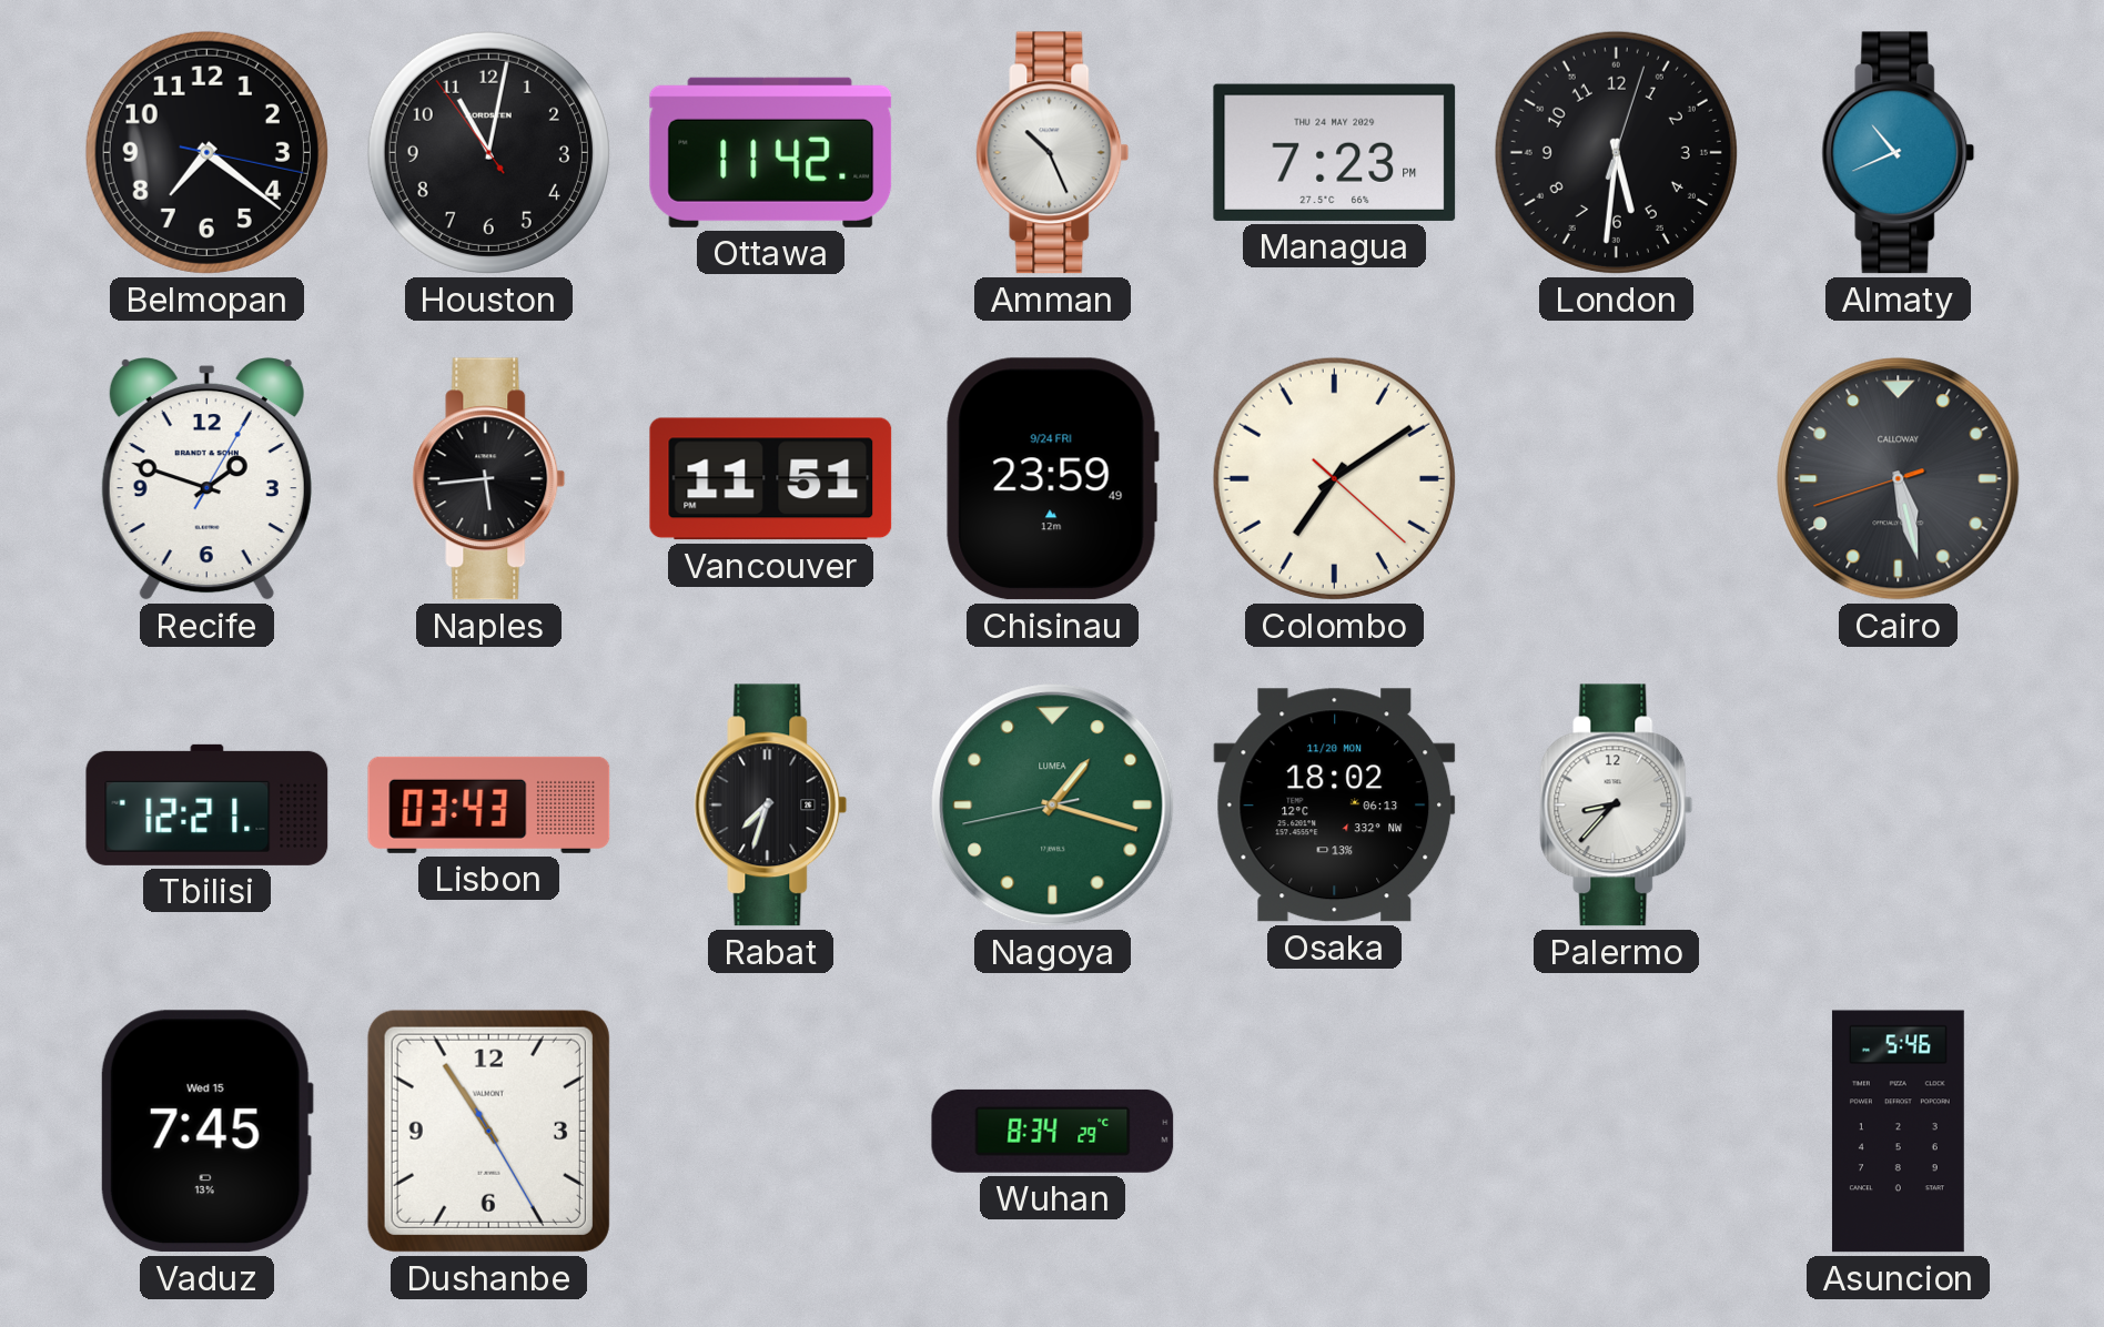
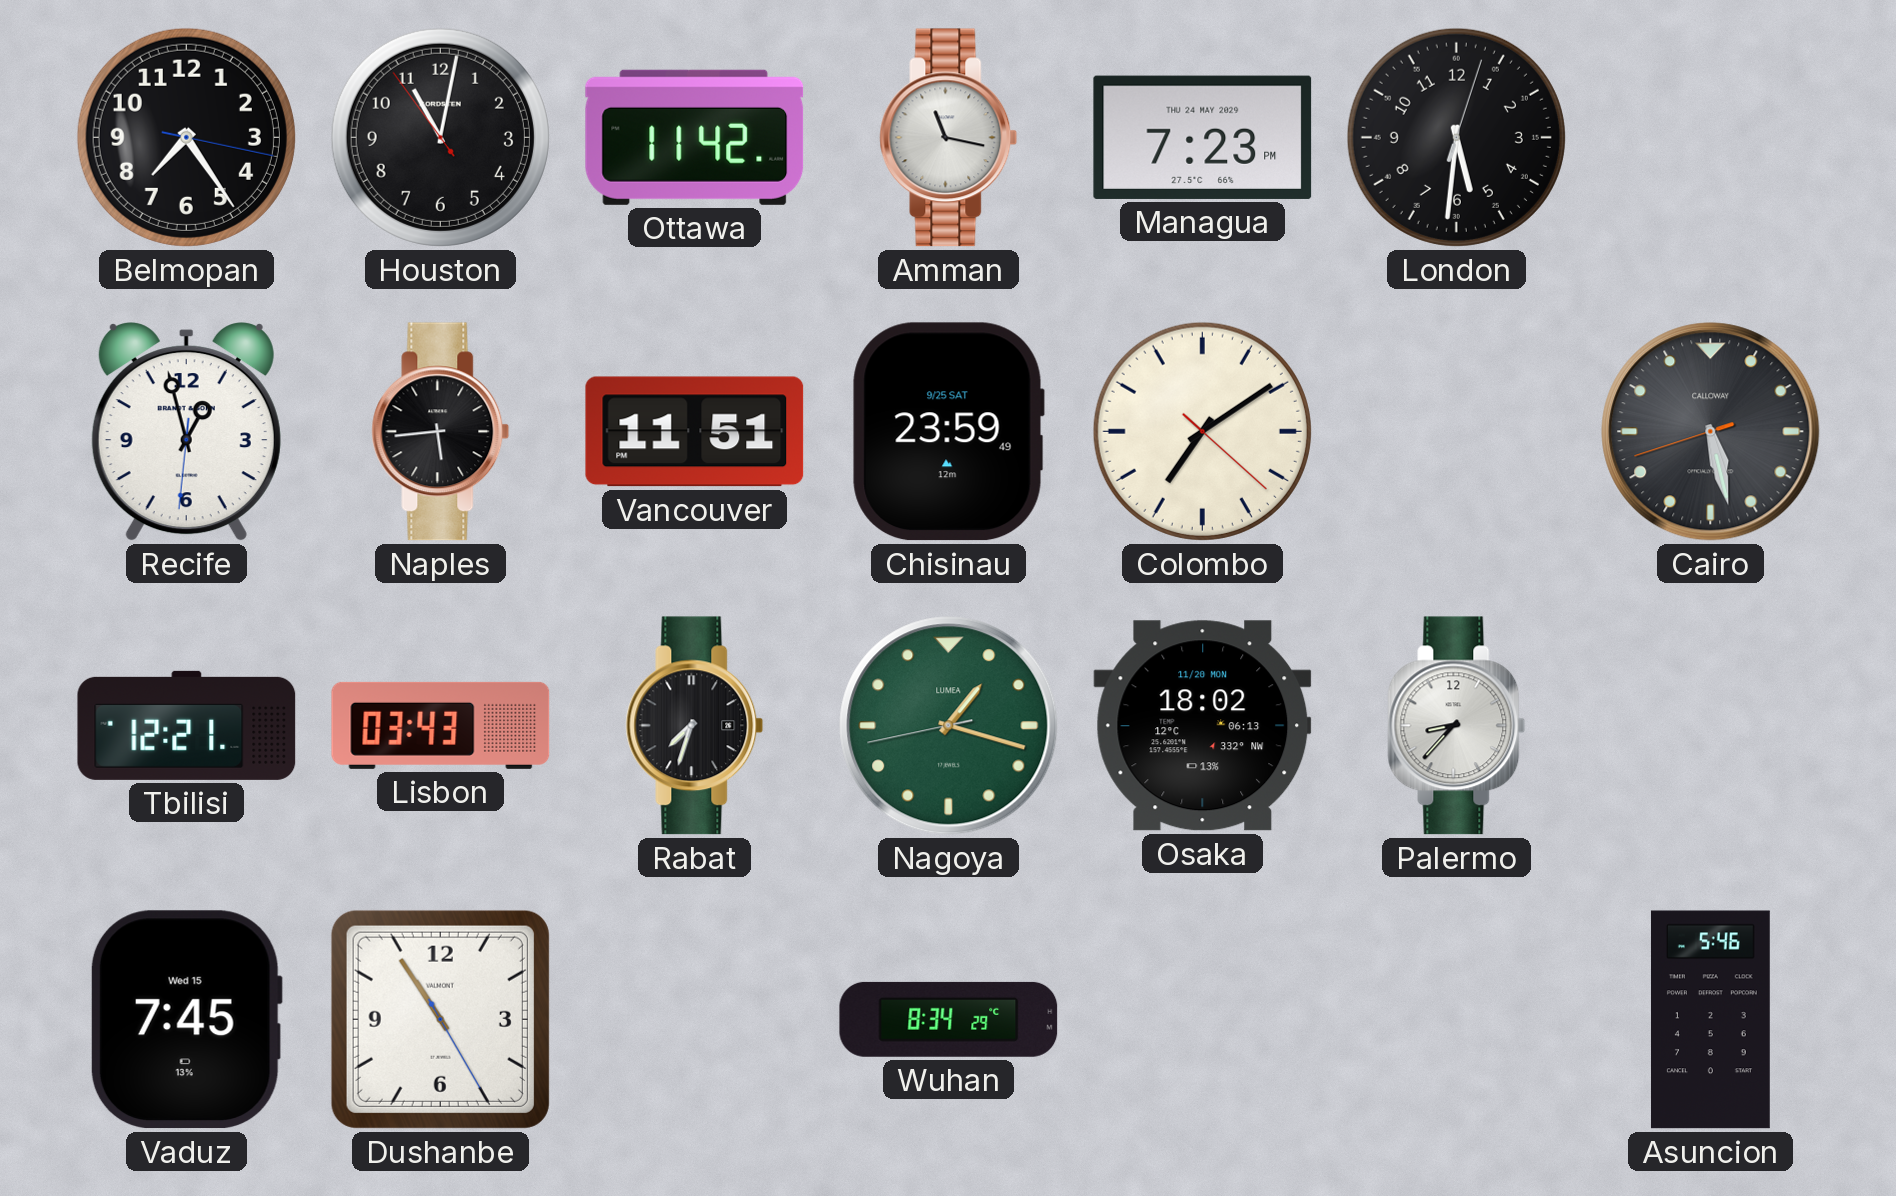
Belmopan: 7:21 -> 7:24 (186, 137)
Amman: 10:26 -> 11:17 (949, 138)
Almaty: 10:41 -> none (1899, 153)
Recife: 1:48 -> 12:57 (186, 432)
Chisinau date: 9/24 FRI -> 9/25 SAT (948, 432)
